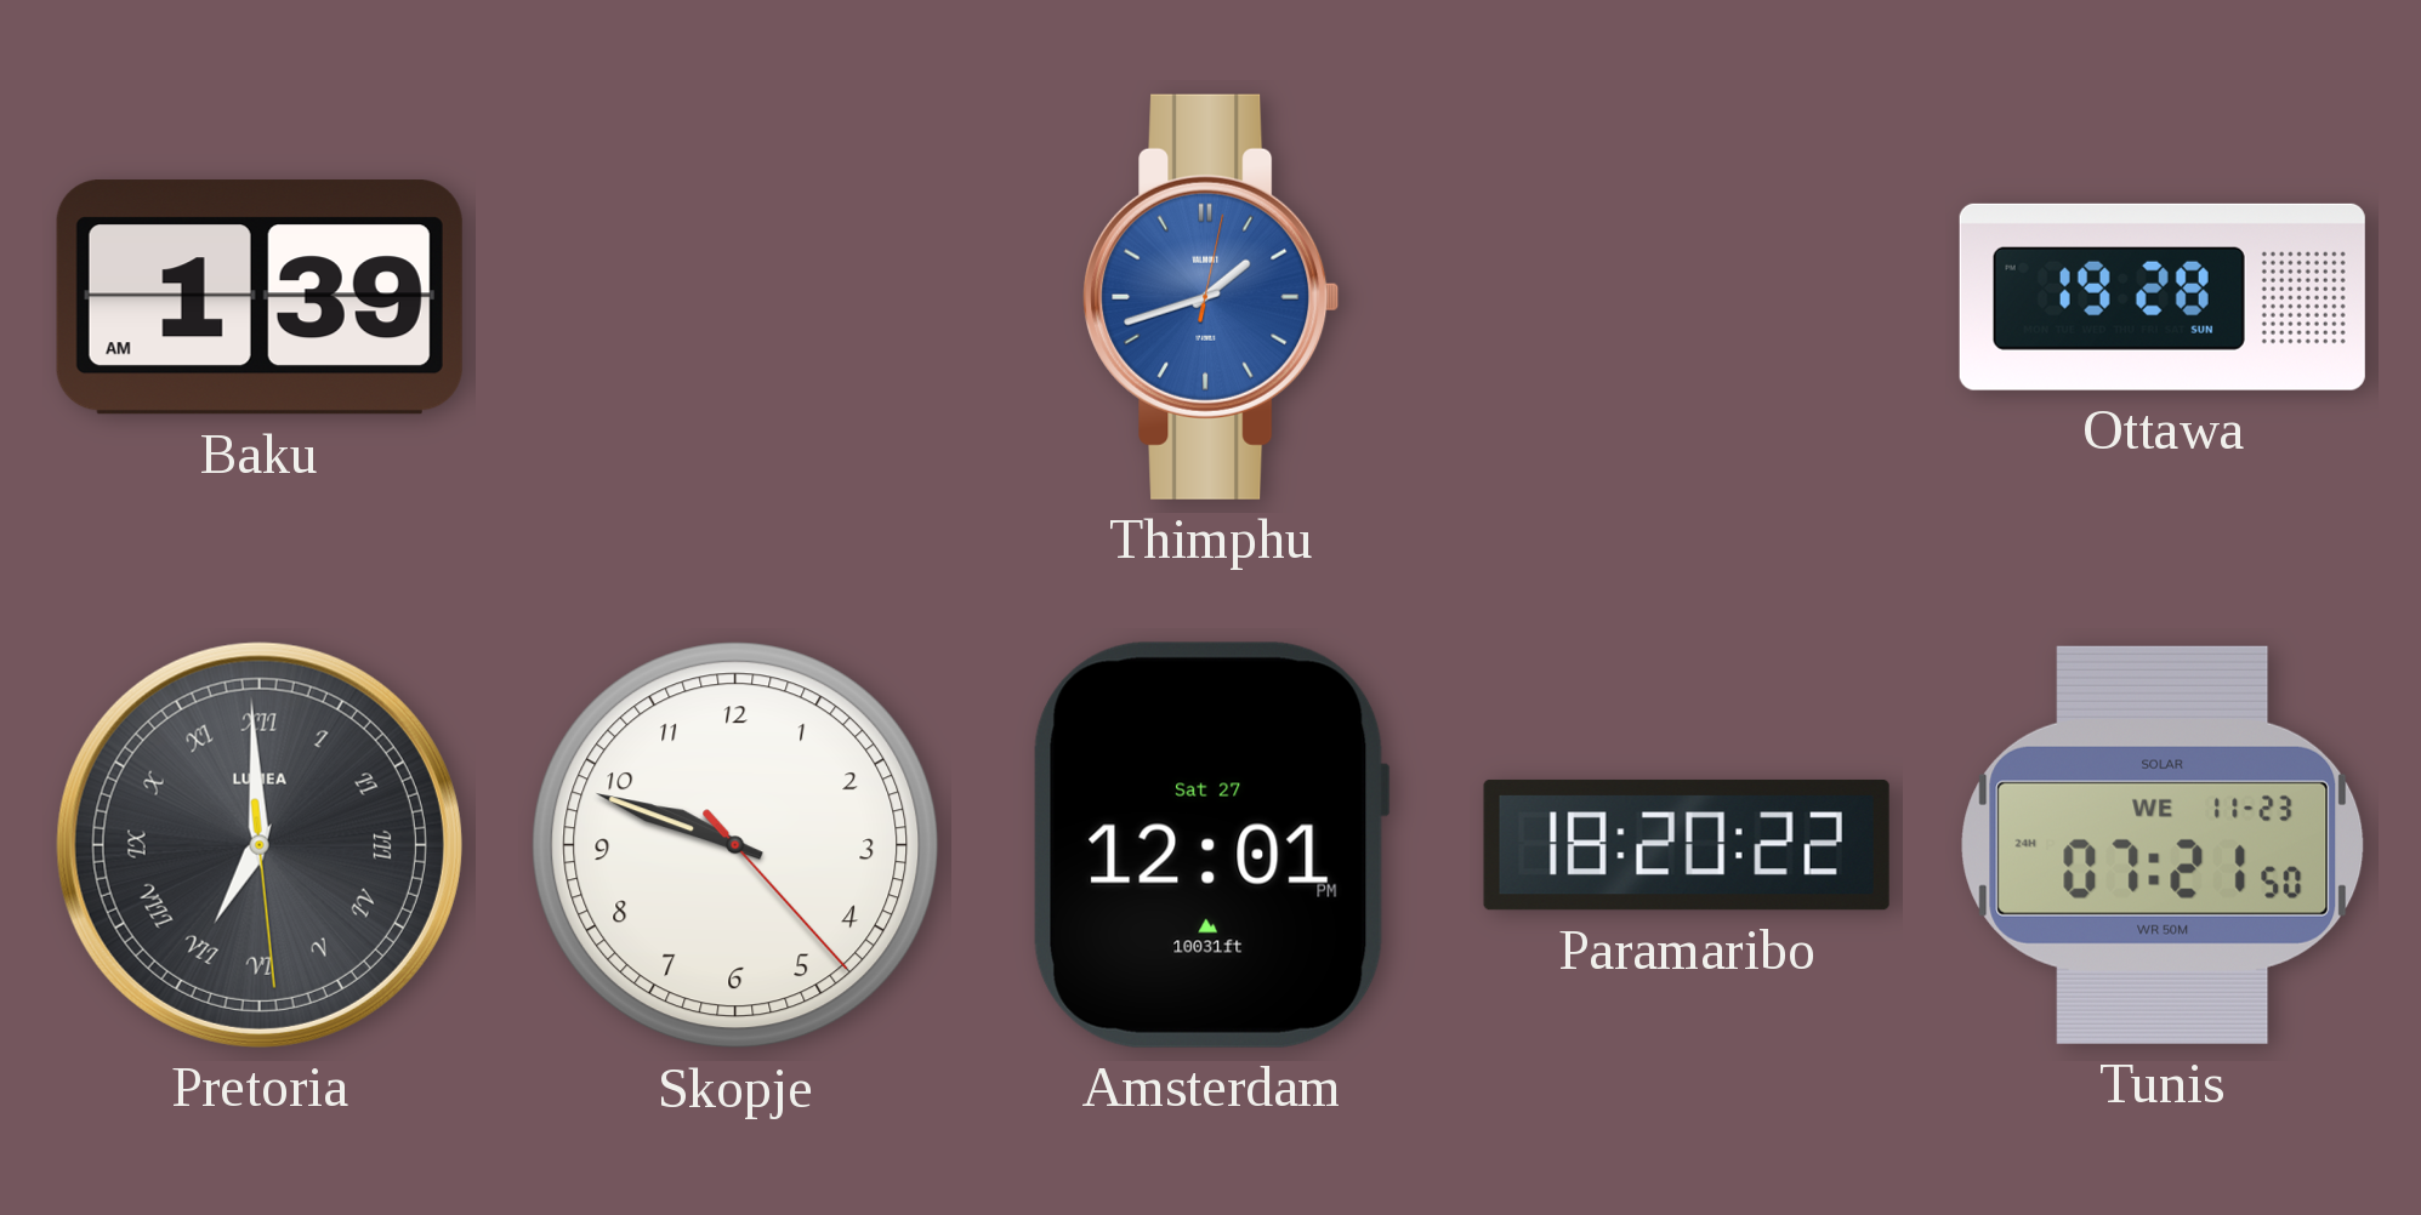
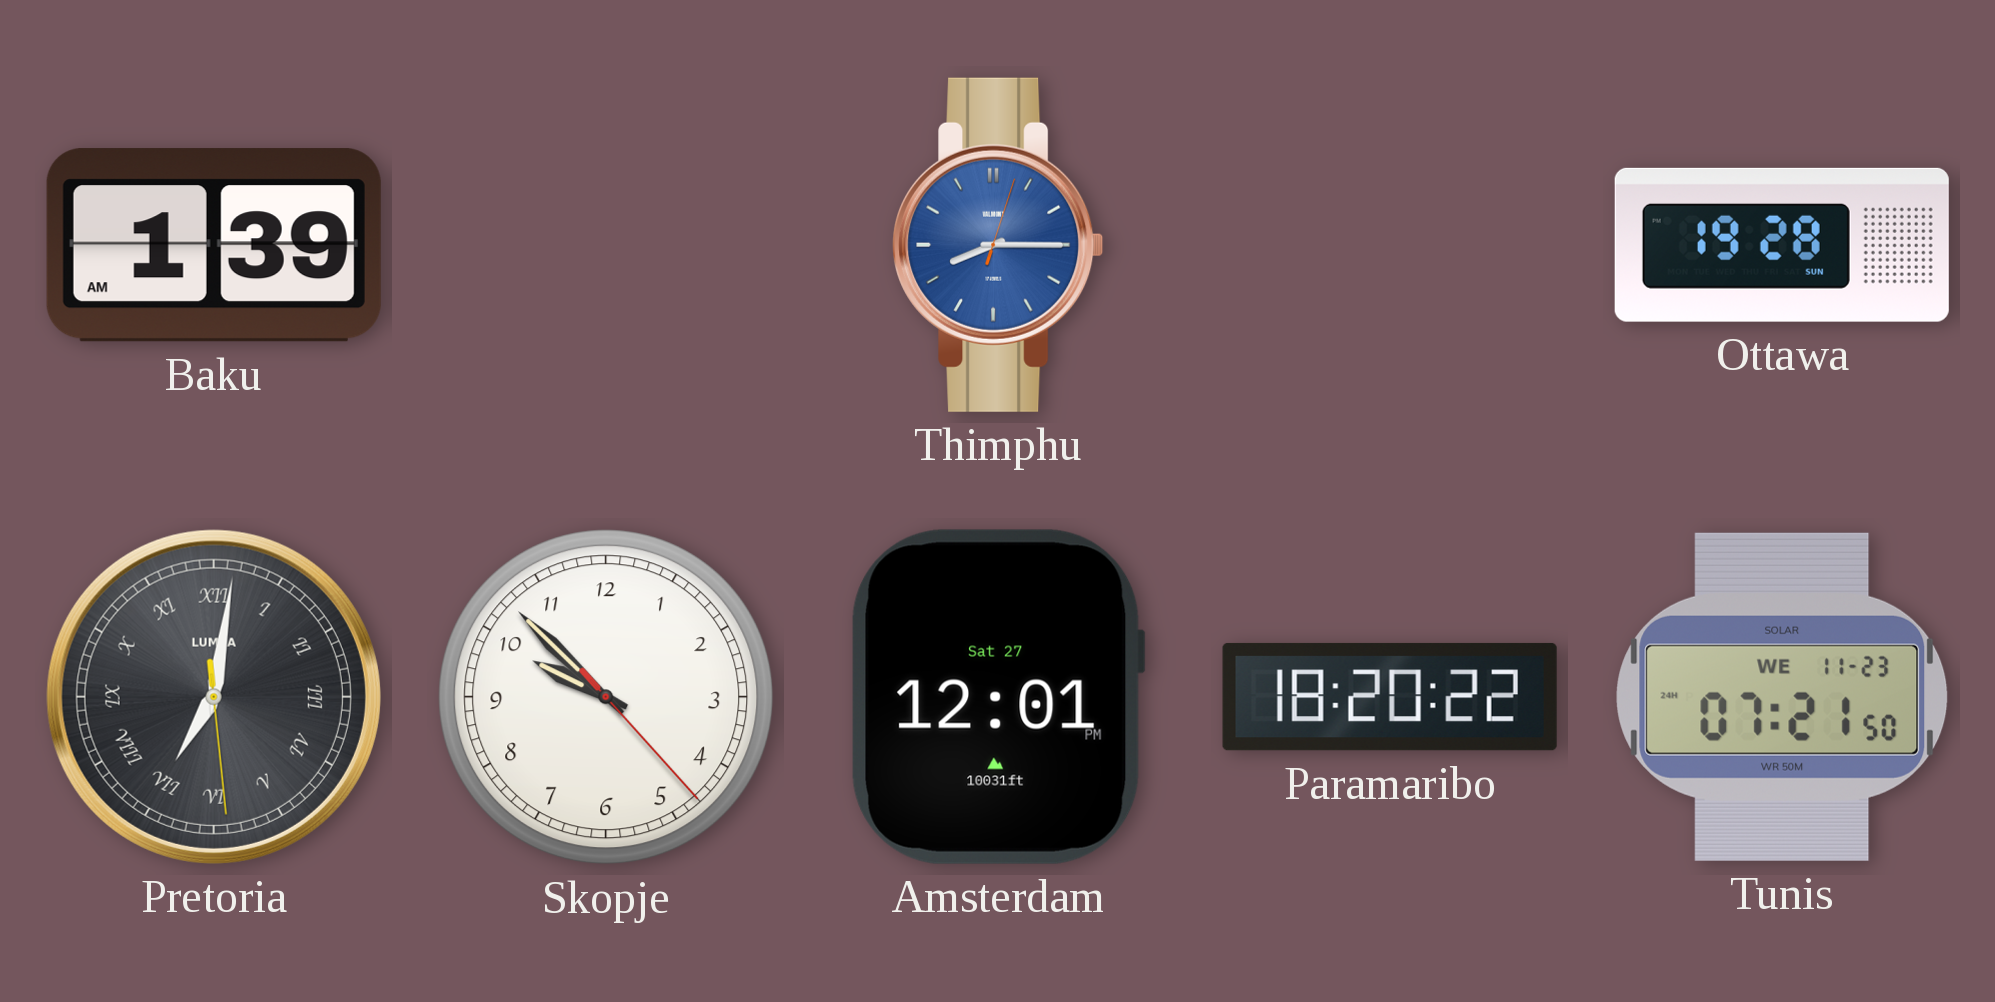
Thimphu: 1:42 -> 8:15 (998, 245)
Pretoria: 6:59 -> 7:01 (214, 697)
Skopje: 9:48 -> 9:52 (606, 697)
